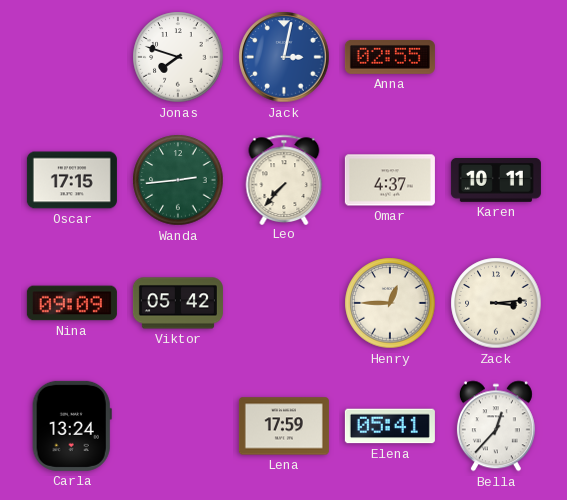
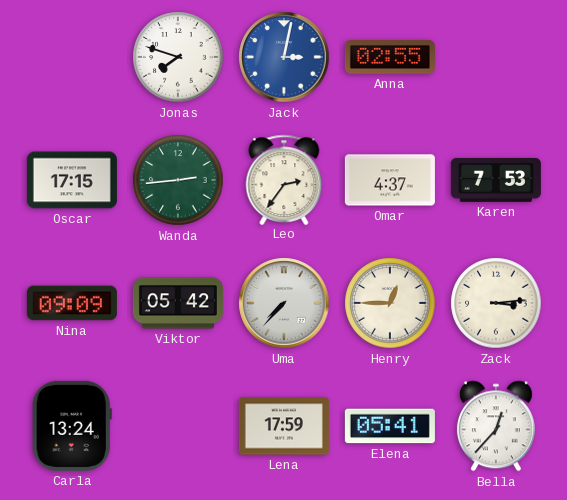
Leo: 7:37 -> 2:36 (284, 179)
Karen: 10:11 -> 7:53 (496, 180)
Uma: none -> 7:37 (284, 303)
